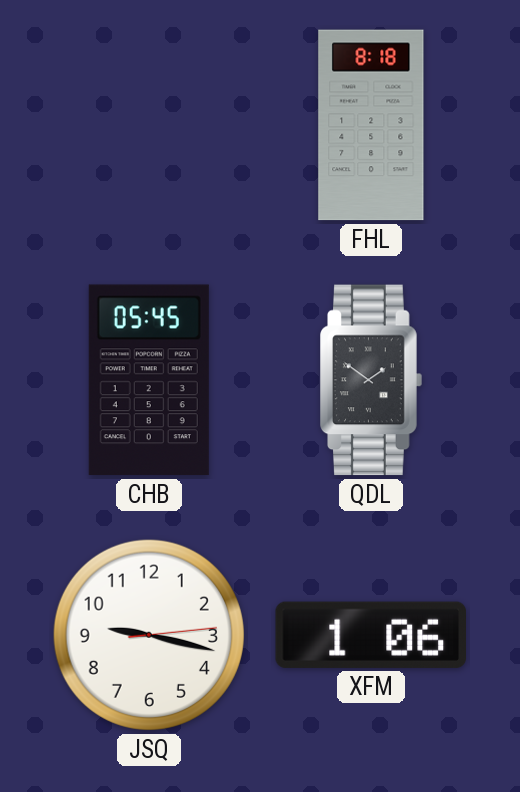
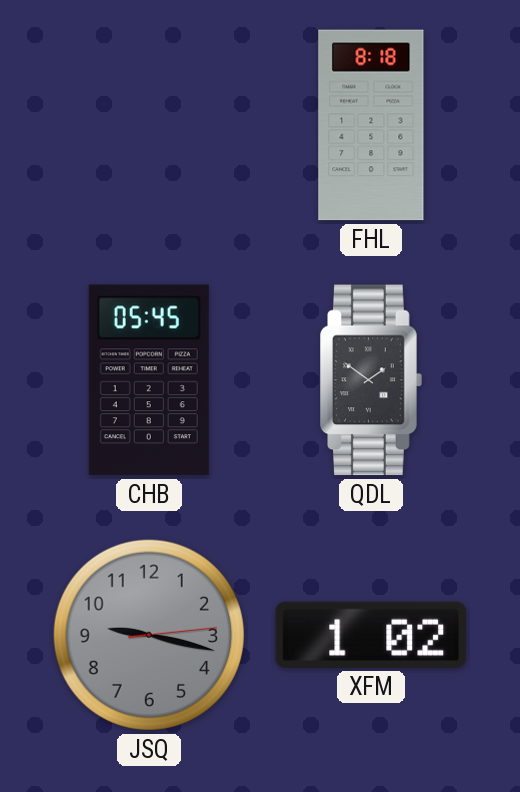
JSQ dial: white -> grey (149, 635)
XFM: 1:06 -> 1:02 (370, 635)
